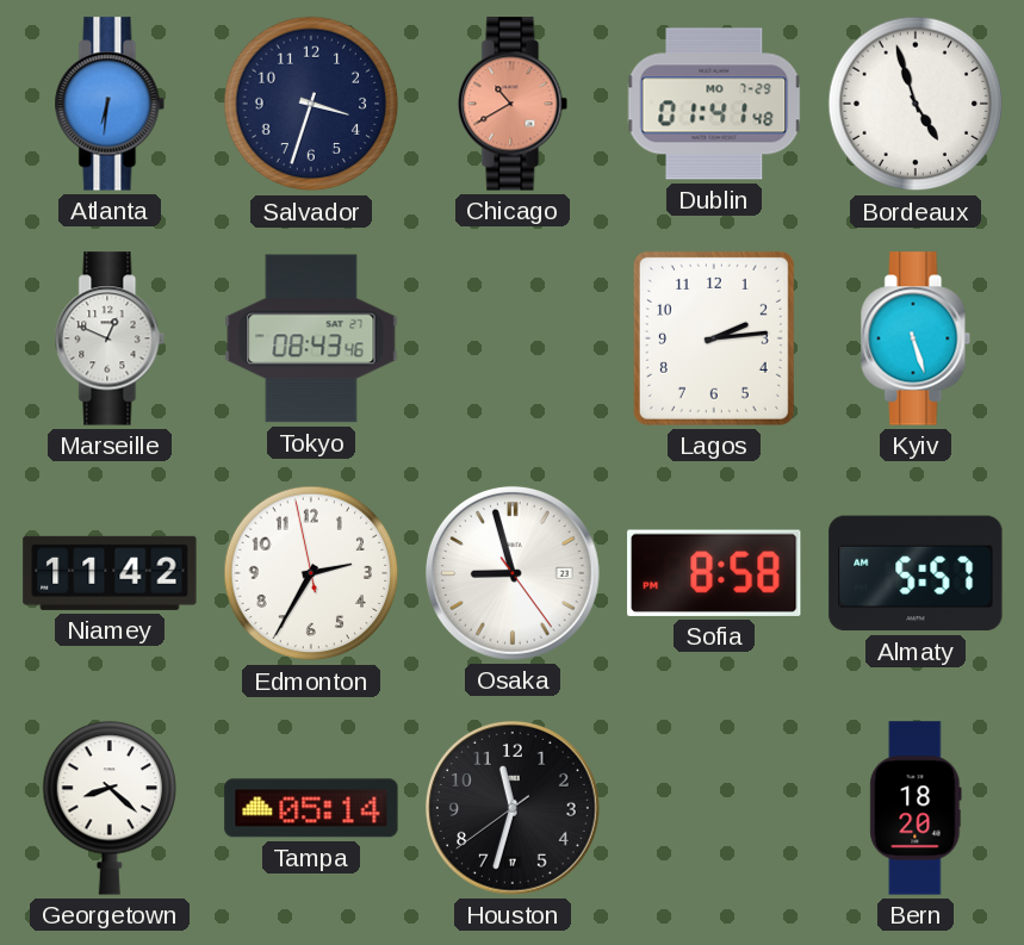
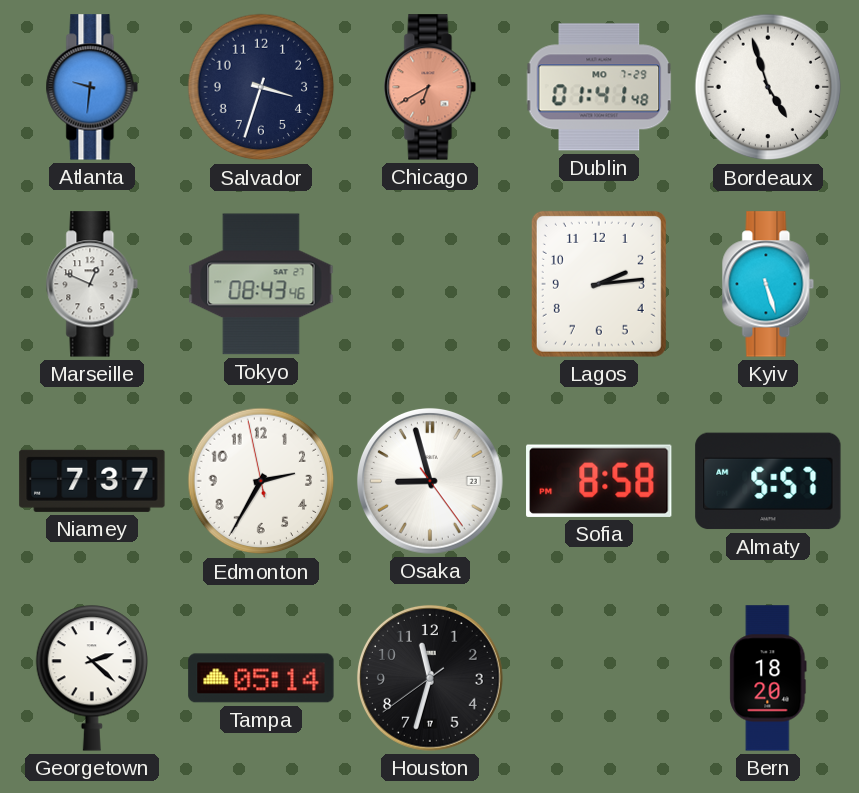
Atlanta: 6:31 -> 9:31 (92, 87)
Chicago: 10:40 -> 6:40 (430, 87)
Niamey: 11:42 -> 7:37 (92, 481)
Georgetown: 8:22 -> 2:22 (92, 678)
